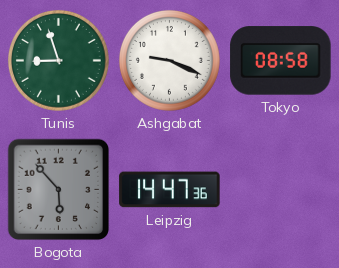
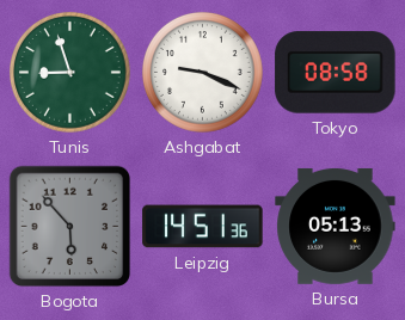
Leipzig: 14:47 -> 14:51 (203, 227)
Bursa: none -> 05:13 (336, 226)
